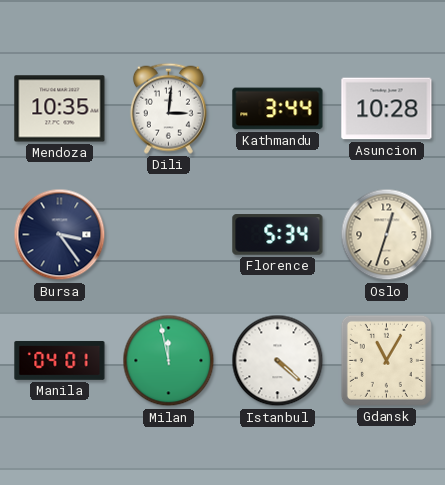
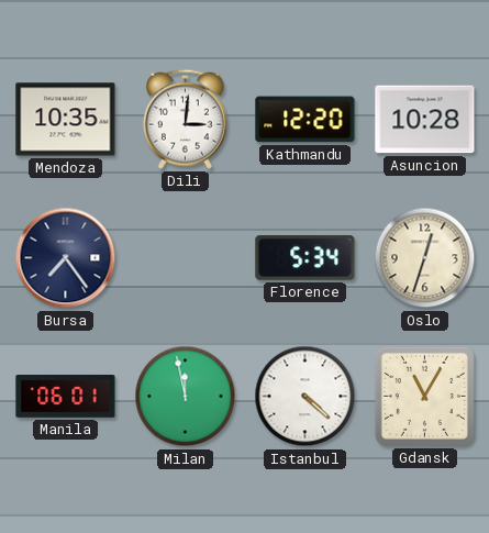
Kathmandu: 3:44 -> 12:20 (305, 120)
Bursa: 3:24 -> 7:24 (66, 258)
Manila: 04:01 -> 06:01 (66, 396)
